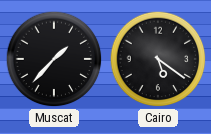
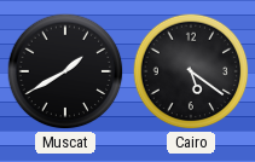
Muscat: 1:37 -> 1:40 (65, 71)
